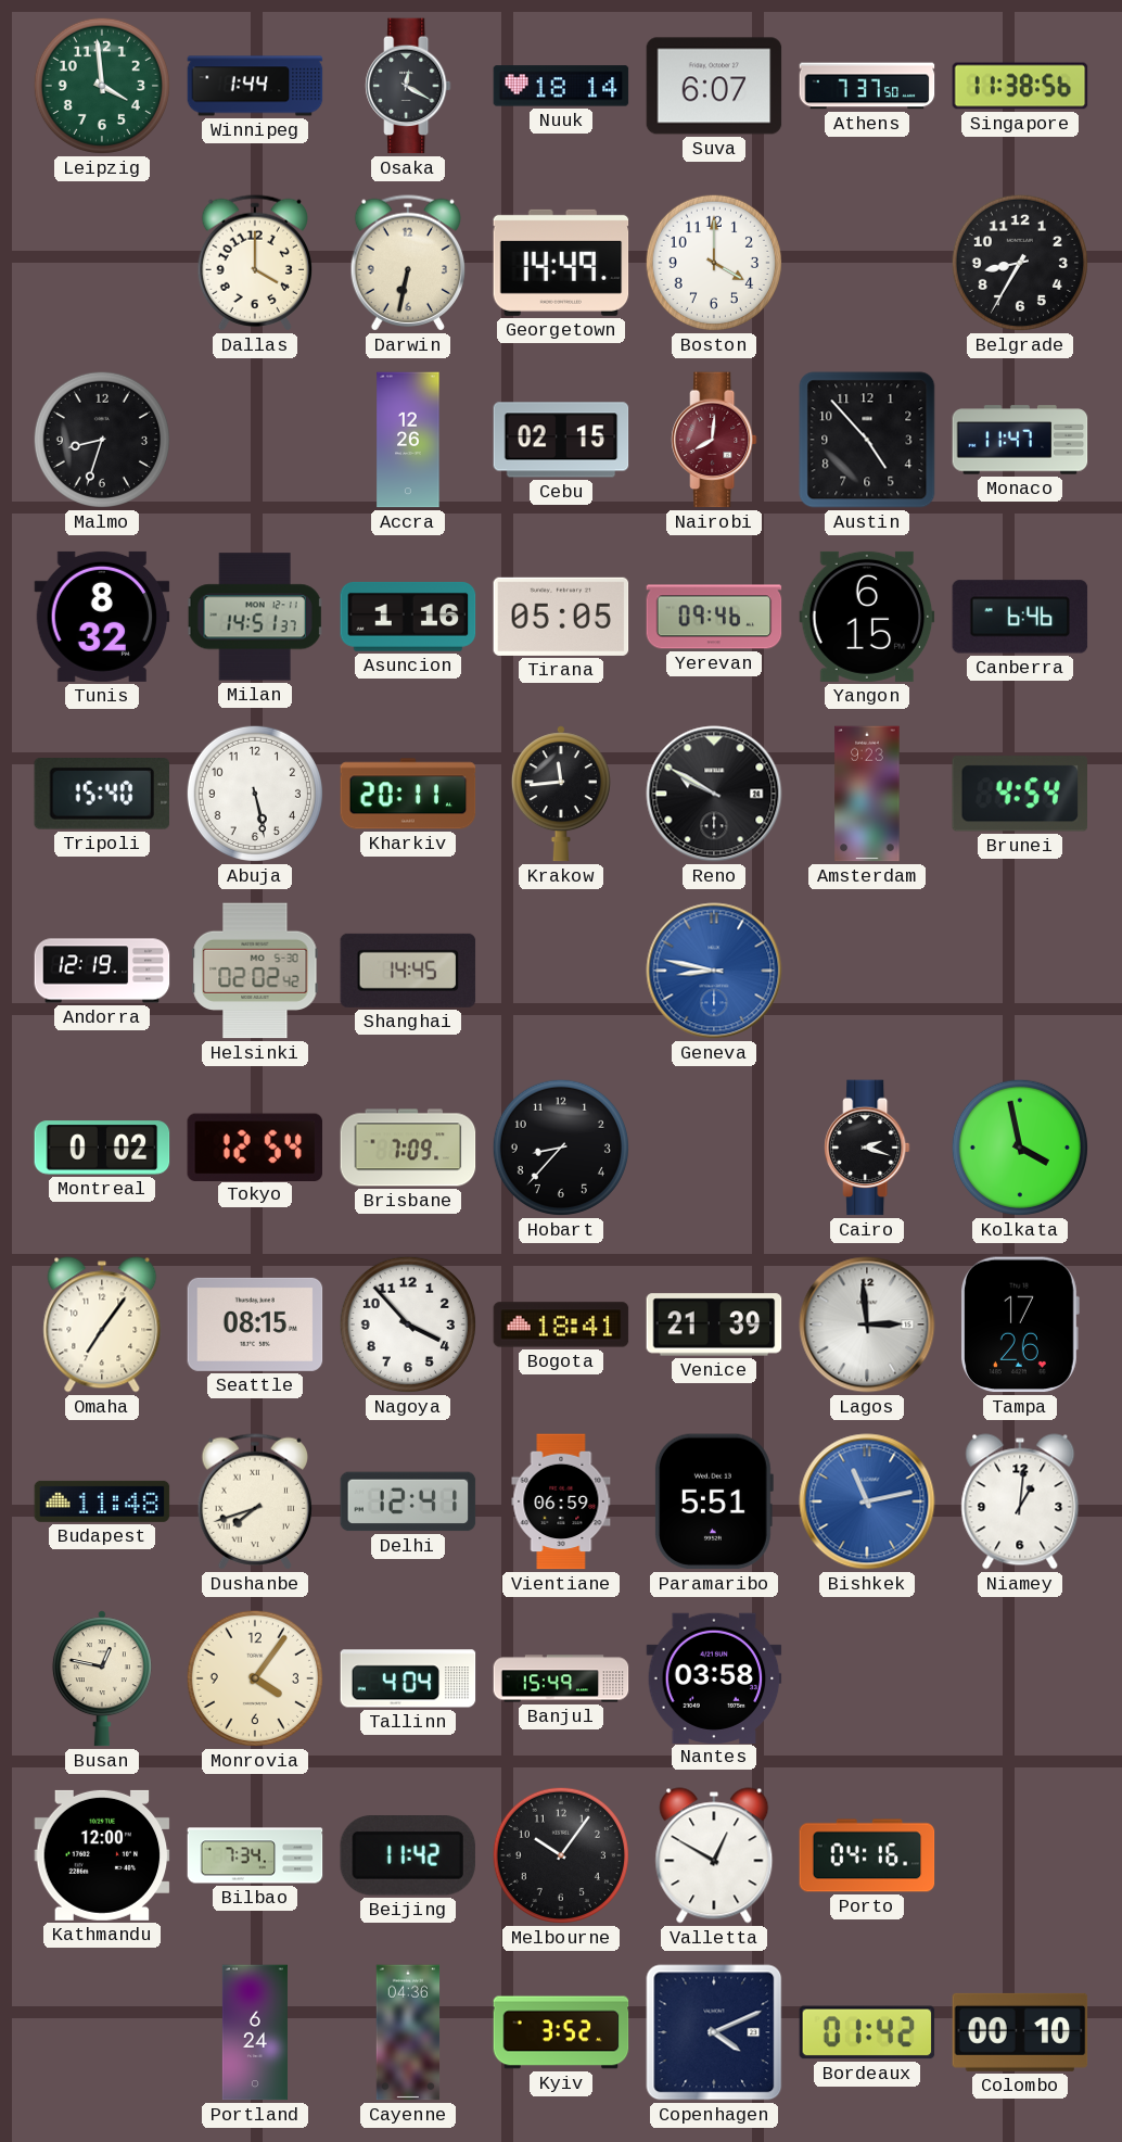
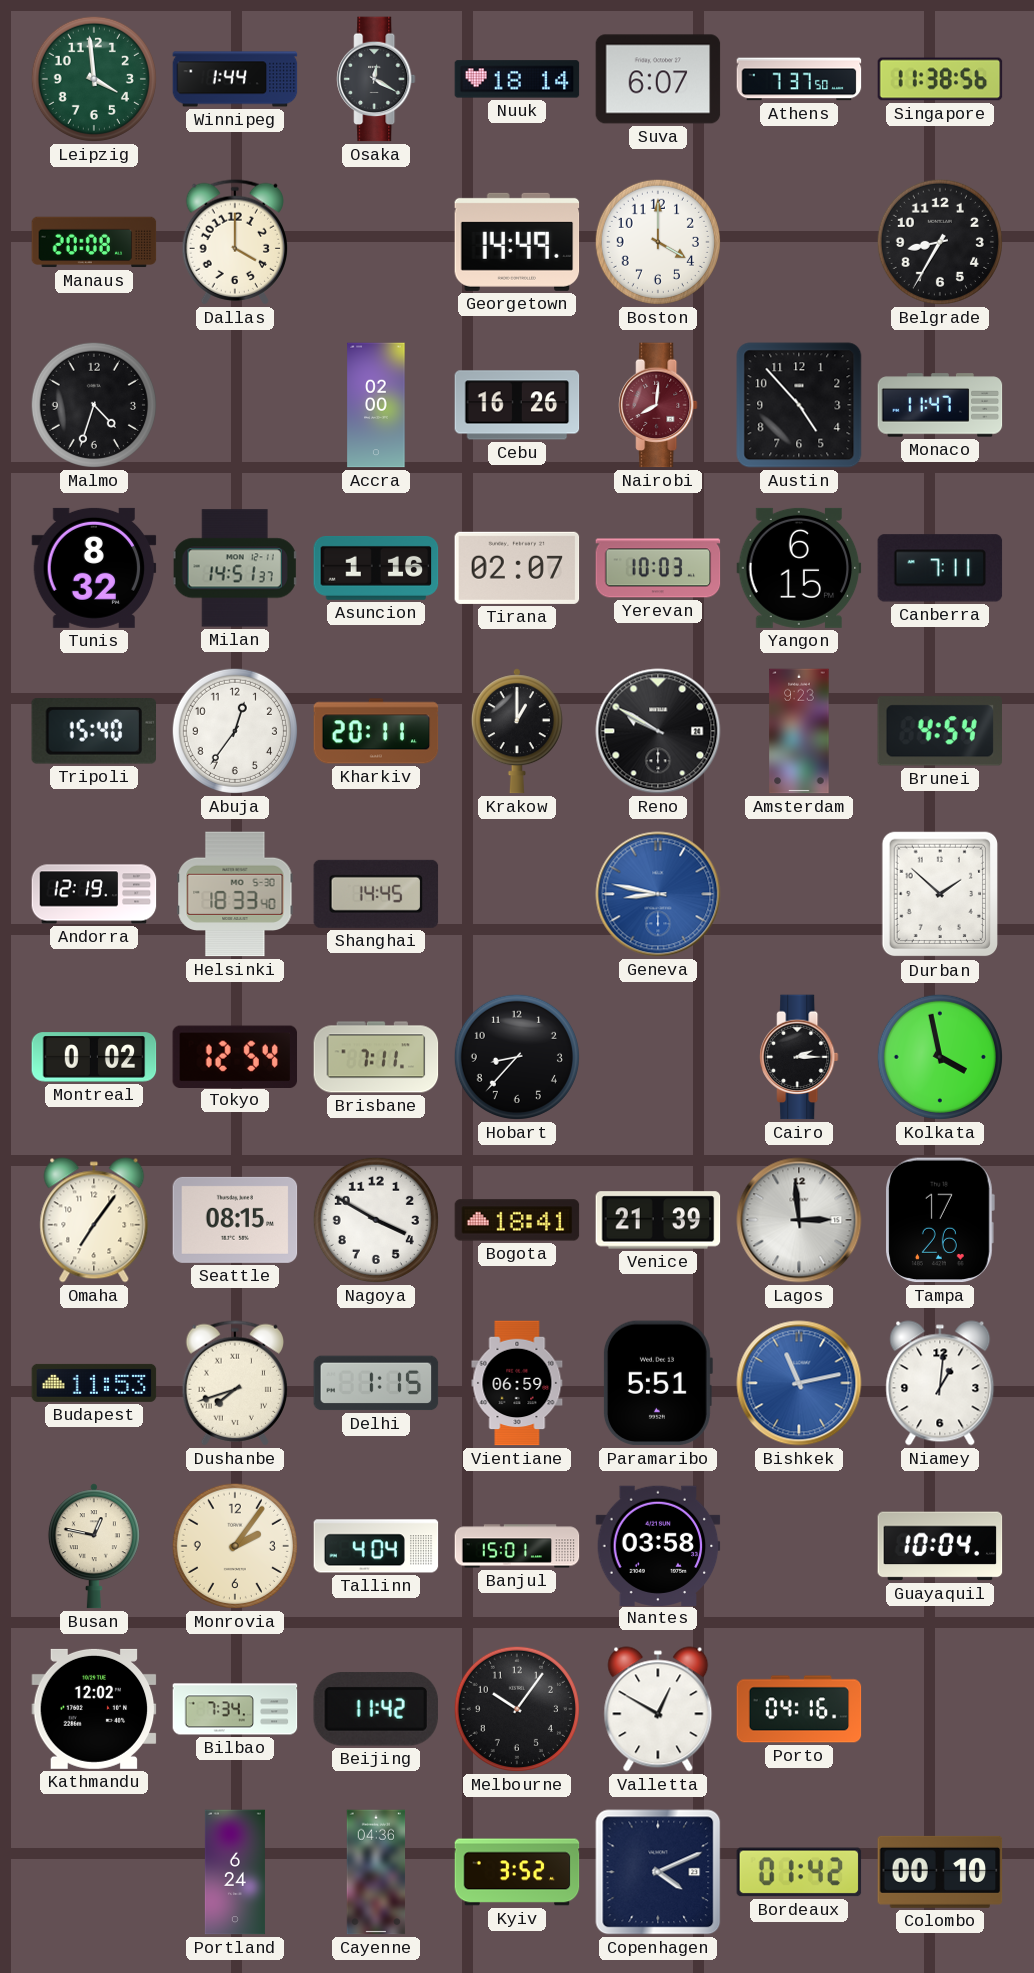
Manaus: none -> 20:08 (94, 242)
Darwin: 6:32 -> none (408, 263)
Malmo: 8:33 -> 4:33 (94, 405)
Accra: 12:26 -> 02:00 (376, 405)
Cebu: 02:15 -> 16:26 (517, 405)
Tirana: 05:05 -> 02:07 (517, 568)
Yerevan: 09:46 -> 10:03 (658, 568)
Canberra: 6:46 -> 7:11 (940, 568)
Abuja: 5:28 -> 12:36 (235, 731)
Krakow: 11:44 -> 1:00 (517, 731)
Helsinki: 02:02 -> 18:33 (235, 894)
Durban: none -> 1:52 (940, 894)
Brisbane: 7:09 -> 7:11 (376, 1057)
Cairo: 2:18 -> 2:15 (799, 1057)
Nagoya: 3:53 -> 3:50 (376, 1220)
Budapest: 11:48 -> 11:53 (94, 1383)
Delhi: 12:41 -> 1:15 (376, 1383)
Monrovia: 4:06 -> 2:06 (235, 1546)
Banjul: 15:49 -> 15:01 (517, 1546)
Guayaquil: none -> 10:04 (940, 1546)
Kathmandu: 12:00 -> 12:02 (94, 1709)
